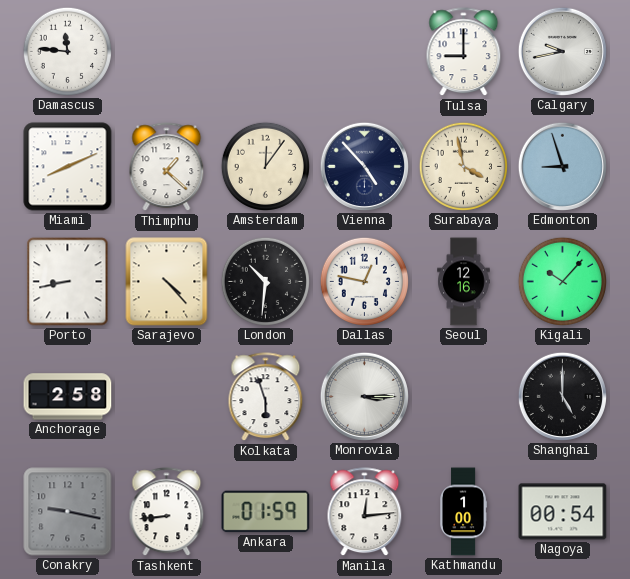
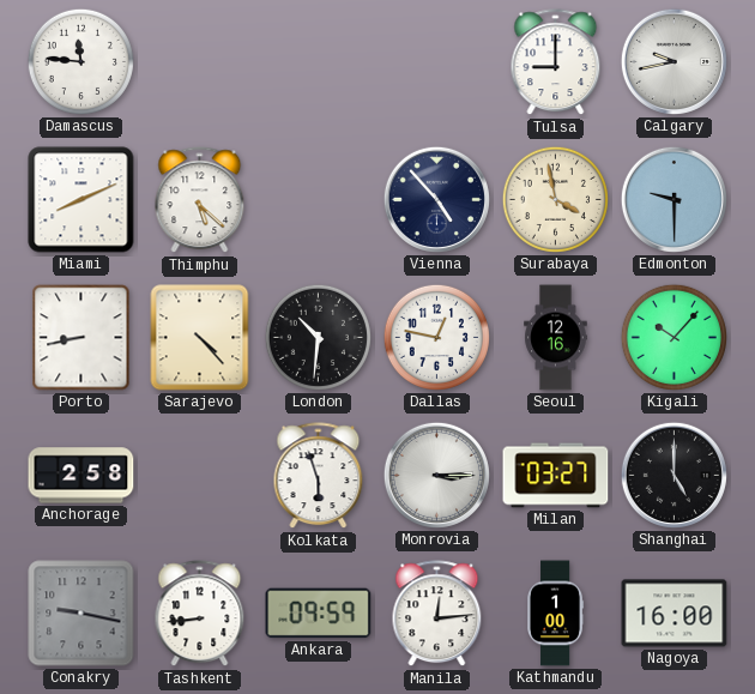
Thimphu: 1:22 -> 5:22 (200, 200)
Amsterdam: 12:06 -> none (265, 166)
Edmonton: 8:57 -> 9:30 (674, 199)
Milan: none -> 03:27 (556, 476)
Ankara: 01:59 -> 09:59 (319, 614)
Nagoya: 00:54 -> 16:00 (675, 614)
